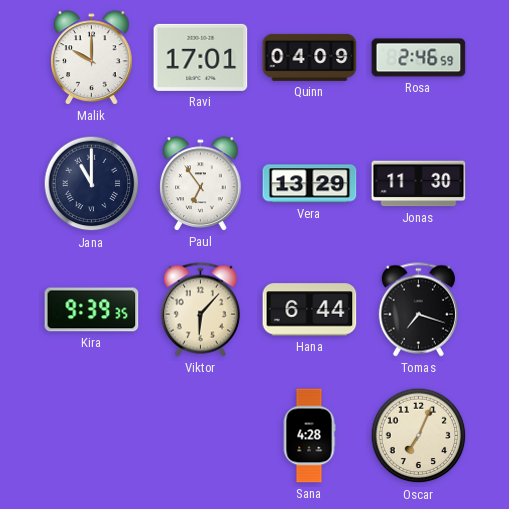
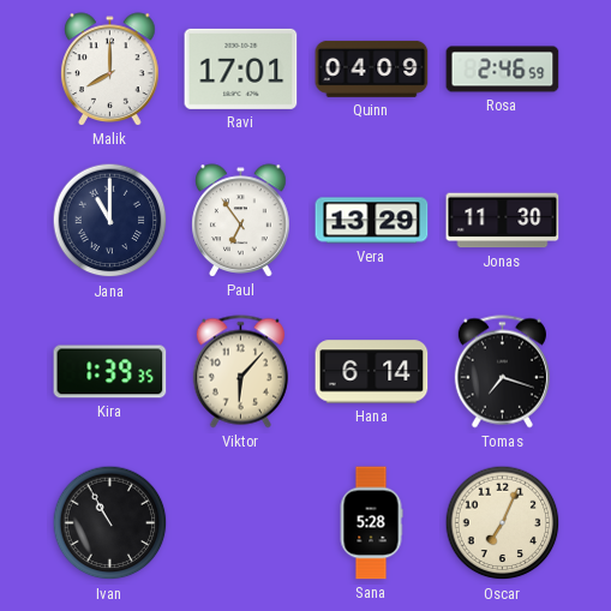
Malik: 10:00 -> 8:00 (110, 70)
Kira: 9:39 -> 1:39 (110, 372)
Hana: 6:44 -> 6:14 (372, 372)
Ivan: none -> 10:55 (110, 523)
Sana: 4:28 -> 5:28 (371, 523)
